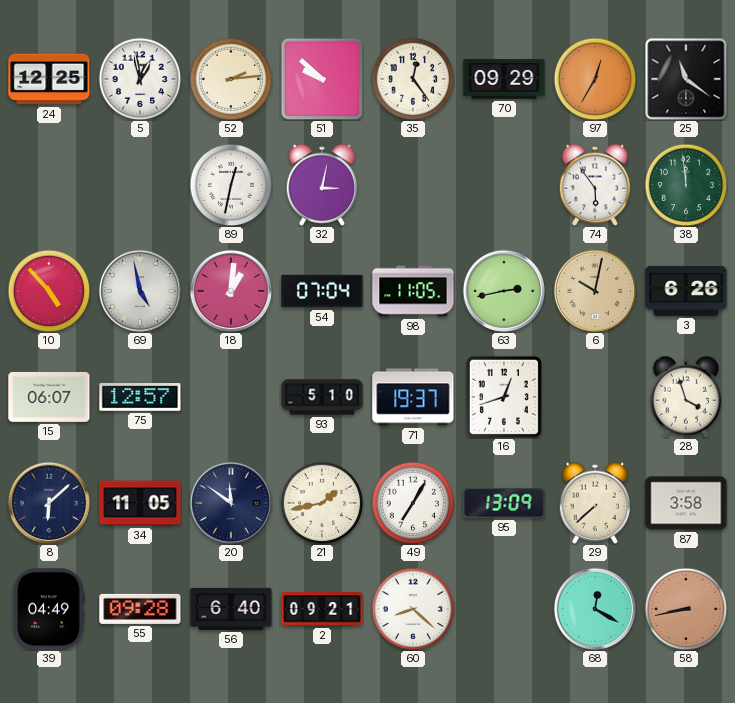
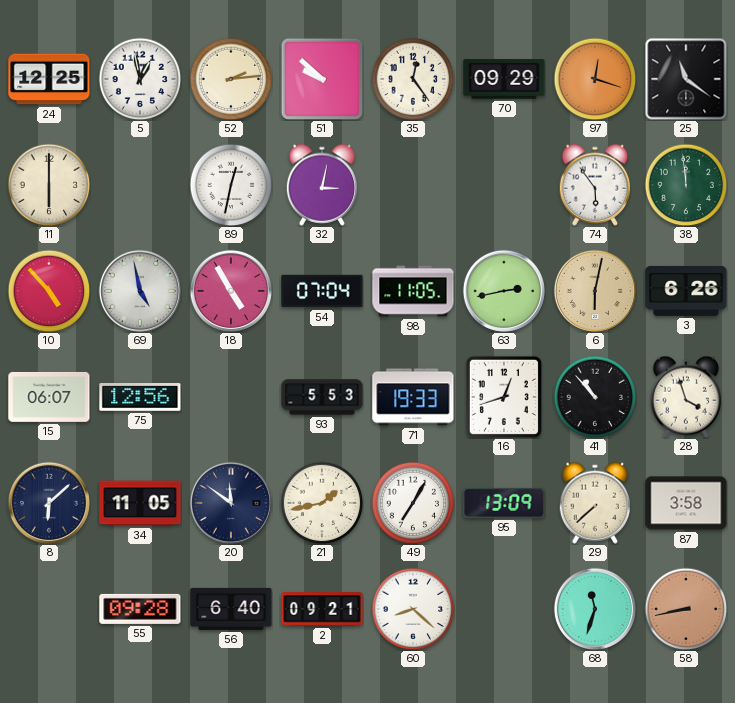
97: 12:35 -> 12:18 (595, 79)
11: none -> 6:00 (49, 185)
18: 1:01 -> 4:55 (231, 291)
6: 10:02 -> 6:02 (595, 291)
75: 12:57 -> 12:56 (140, 398)
93: 5:10 -> 5:53 (322, 397)
71: 19:37 -> 19:33 (413, 397)
41: none -> 10:53 (595, 397)
39: 04:49 -> none (49, 609)
68: 12:20 -> 11:33 (595, 609)
